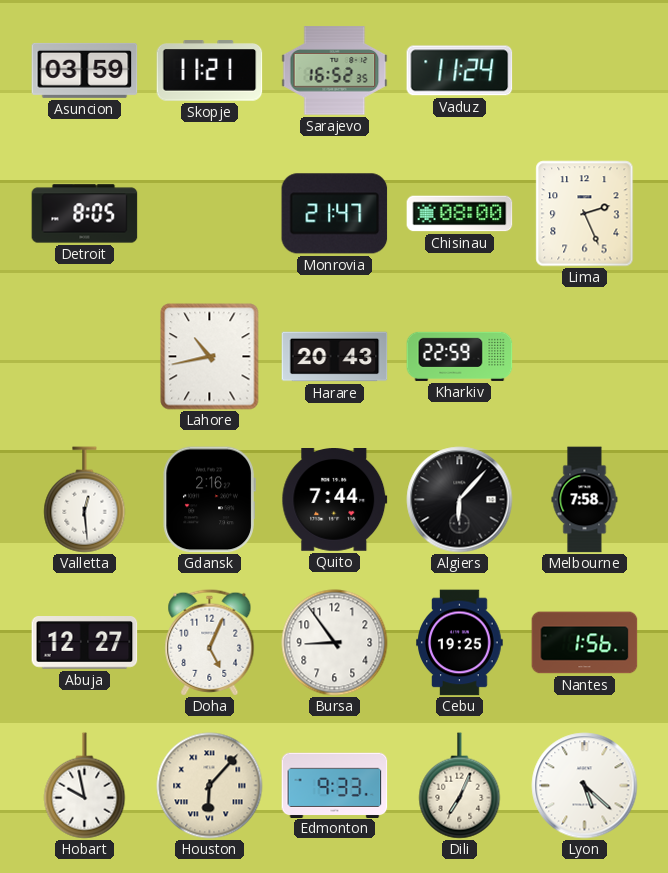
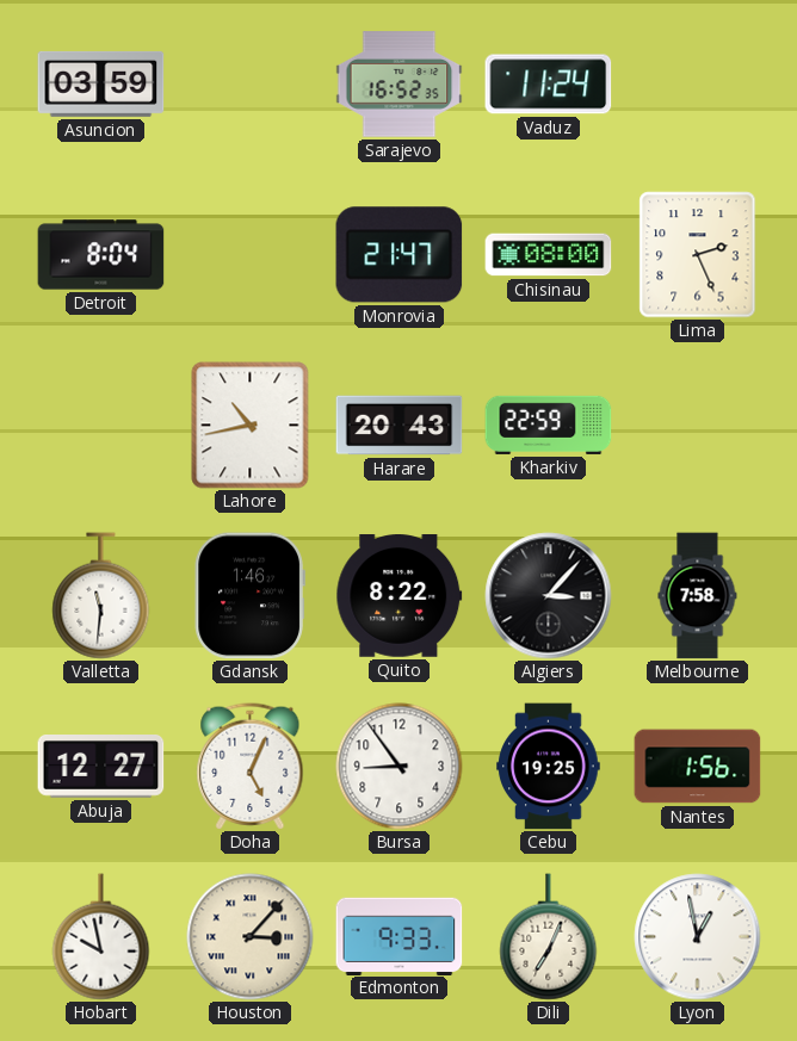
Skopje: 11:21 -> none (210, 71)
Detroit: 8:05 -> 8:04 (101, 255)
Valletta: 12:29 -> 11:31 (101, 596)
Gdansk: 2:16 -> 1:46 (249, 596)
Quito: 7:44 -> 8:22 (400, 596)
Algiers: 6:07 -> 3:07 (549, 596)
Houston: 6:07 -> 3:07 (251, 937)
Lyon: 5:22 -> 12:58 (698, 937)
